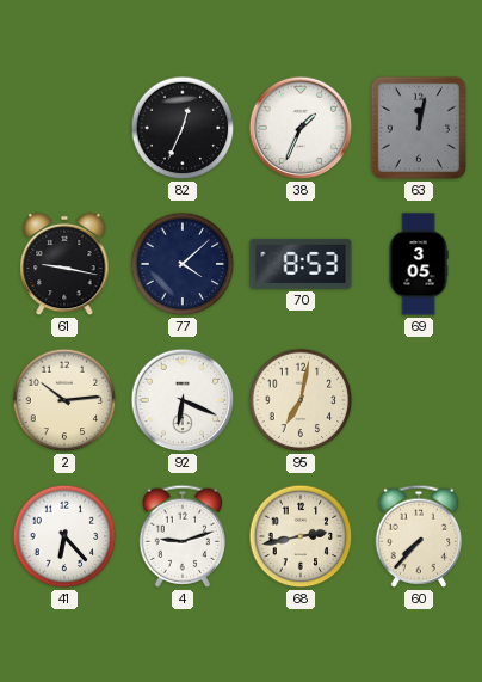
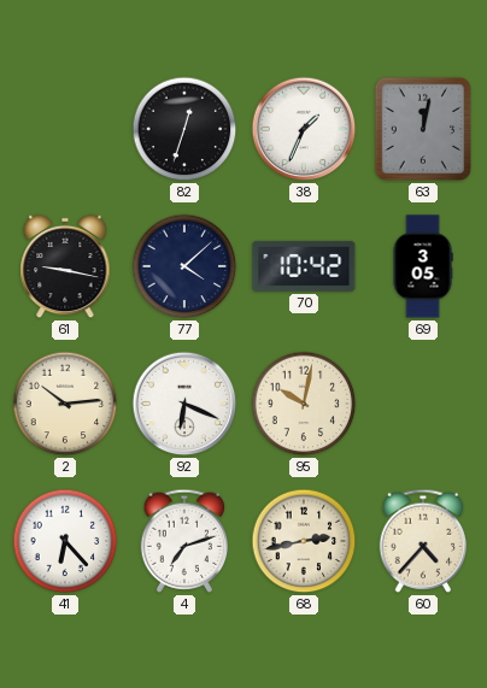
82: 12:34 -> 12:33 (184, 129)
70: 8:53 -> 10:42 (304, 266)
95: 7:02 -> 10:02 (304, 404)
4: 9:12 -> 7:12 (184, 541)
60: 7:37 -> 4:37 (423, 541)
